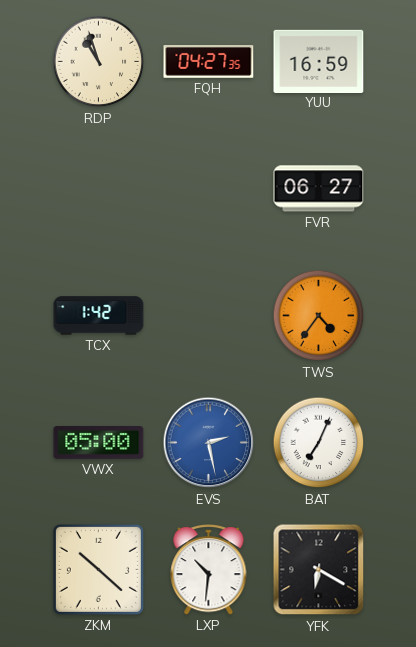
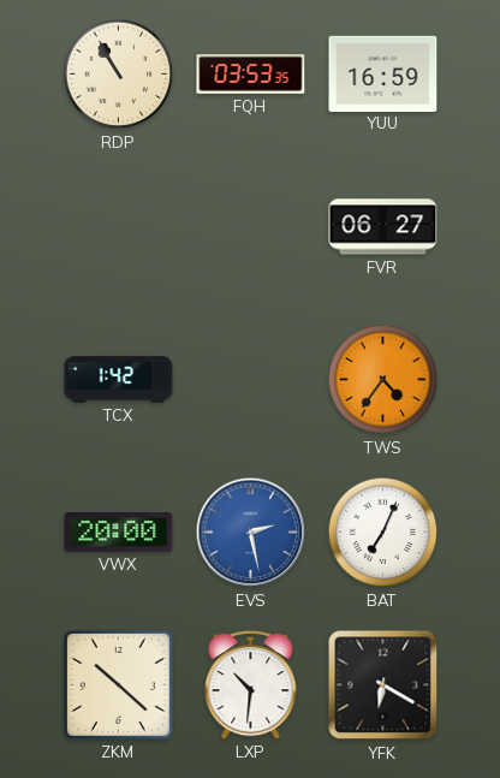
RDP: 10:57 -> 10:55 (119, 75)
FQH: 04:27 -> 03:53 (251, 75)
VWX: 05:00 -> 20:00 (119, 533)
